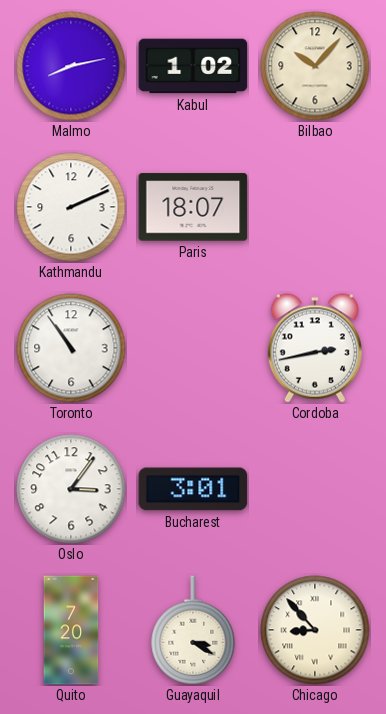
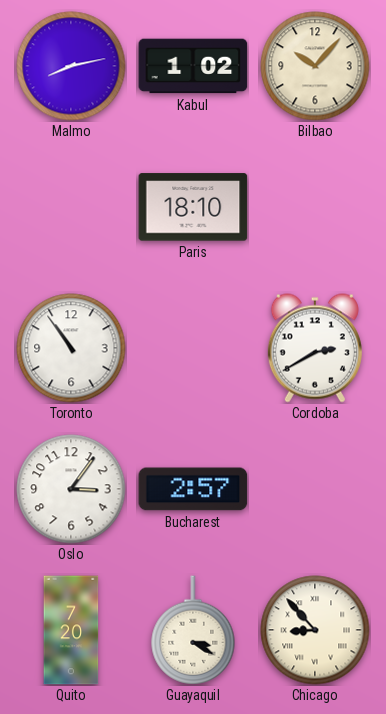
Kathmandu: 2:11 -> none (71, 207)
Paris: 18:07 -> 18:10 (193, 207)
Cordoba: 2:43 -> 2:40 (315, 348)
Bucharest: 3:01 -> 2:57 (193, 489)
